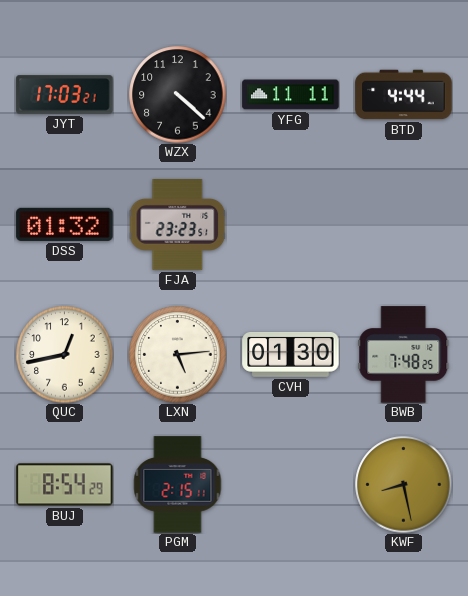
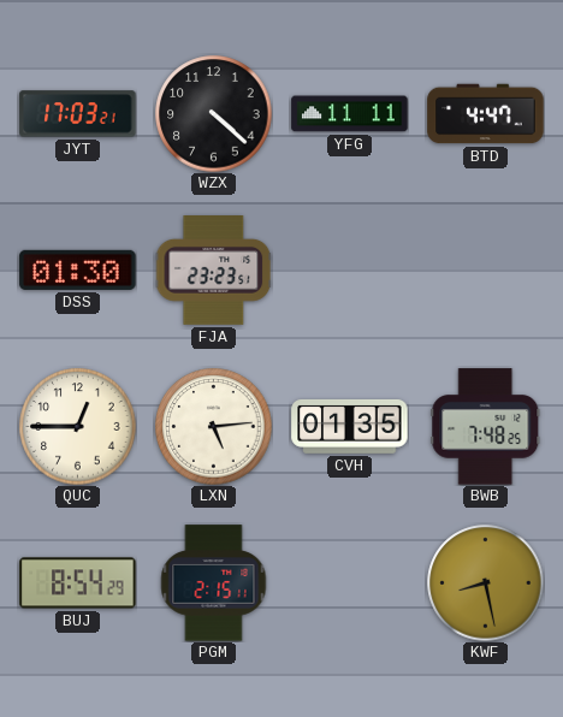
BTD: 4:44 -> 4:47 (486, 114)
DSS: 01:32 -> 01:30 (78, 269)
QUC: 12:43 -> 12:45 (78, 427)
CVH: 01:30 -> 01:35 (350, 426)
